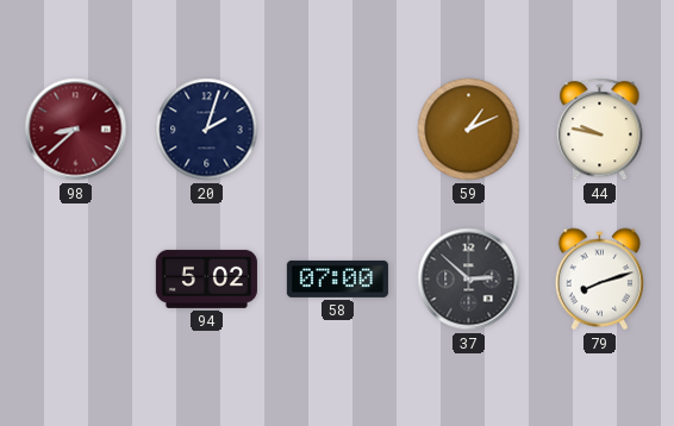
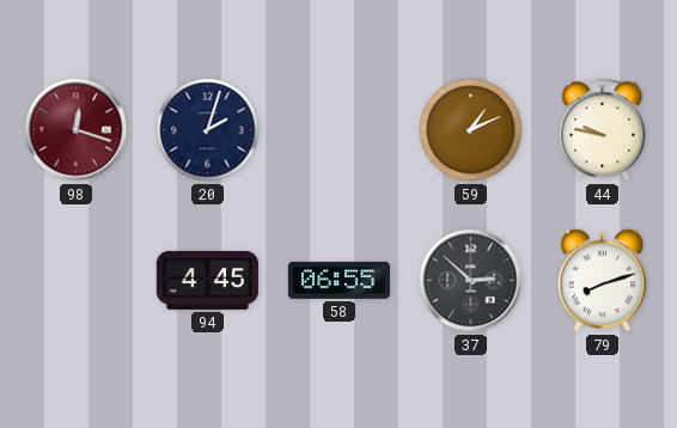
98: 8:38 -> 12:18 (77, 130)
94: 5:02 -> 4:45 (207, 280)
58: 07:00 -> 06:55 (338, 280)
